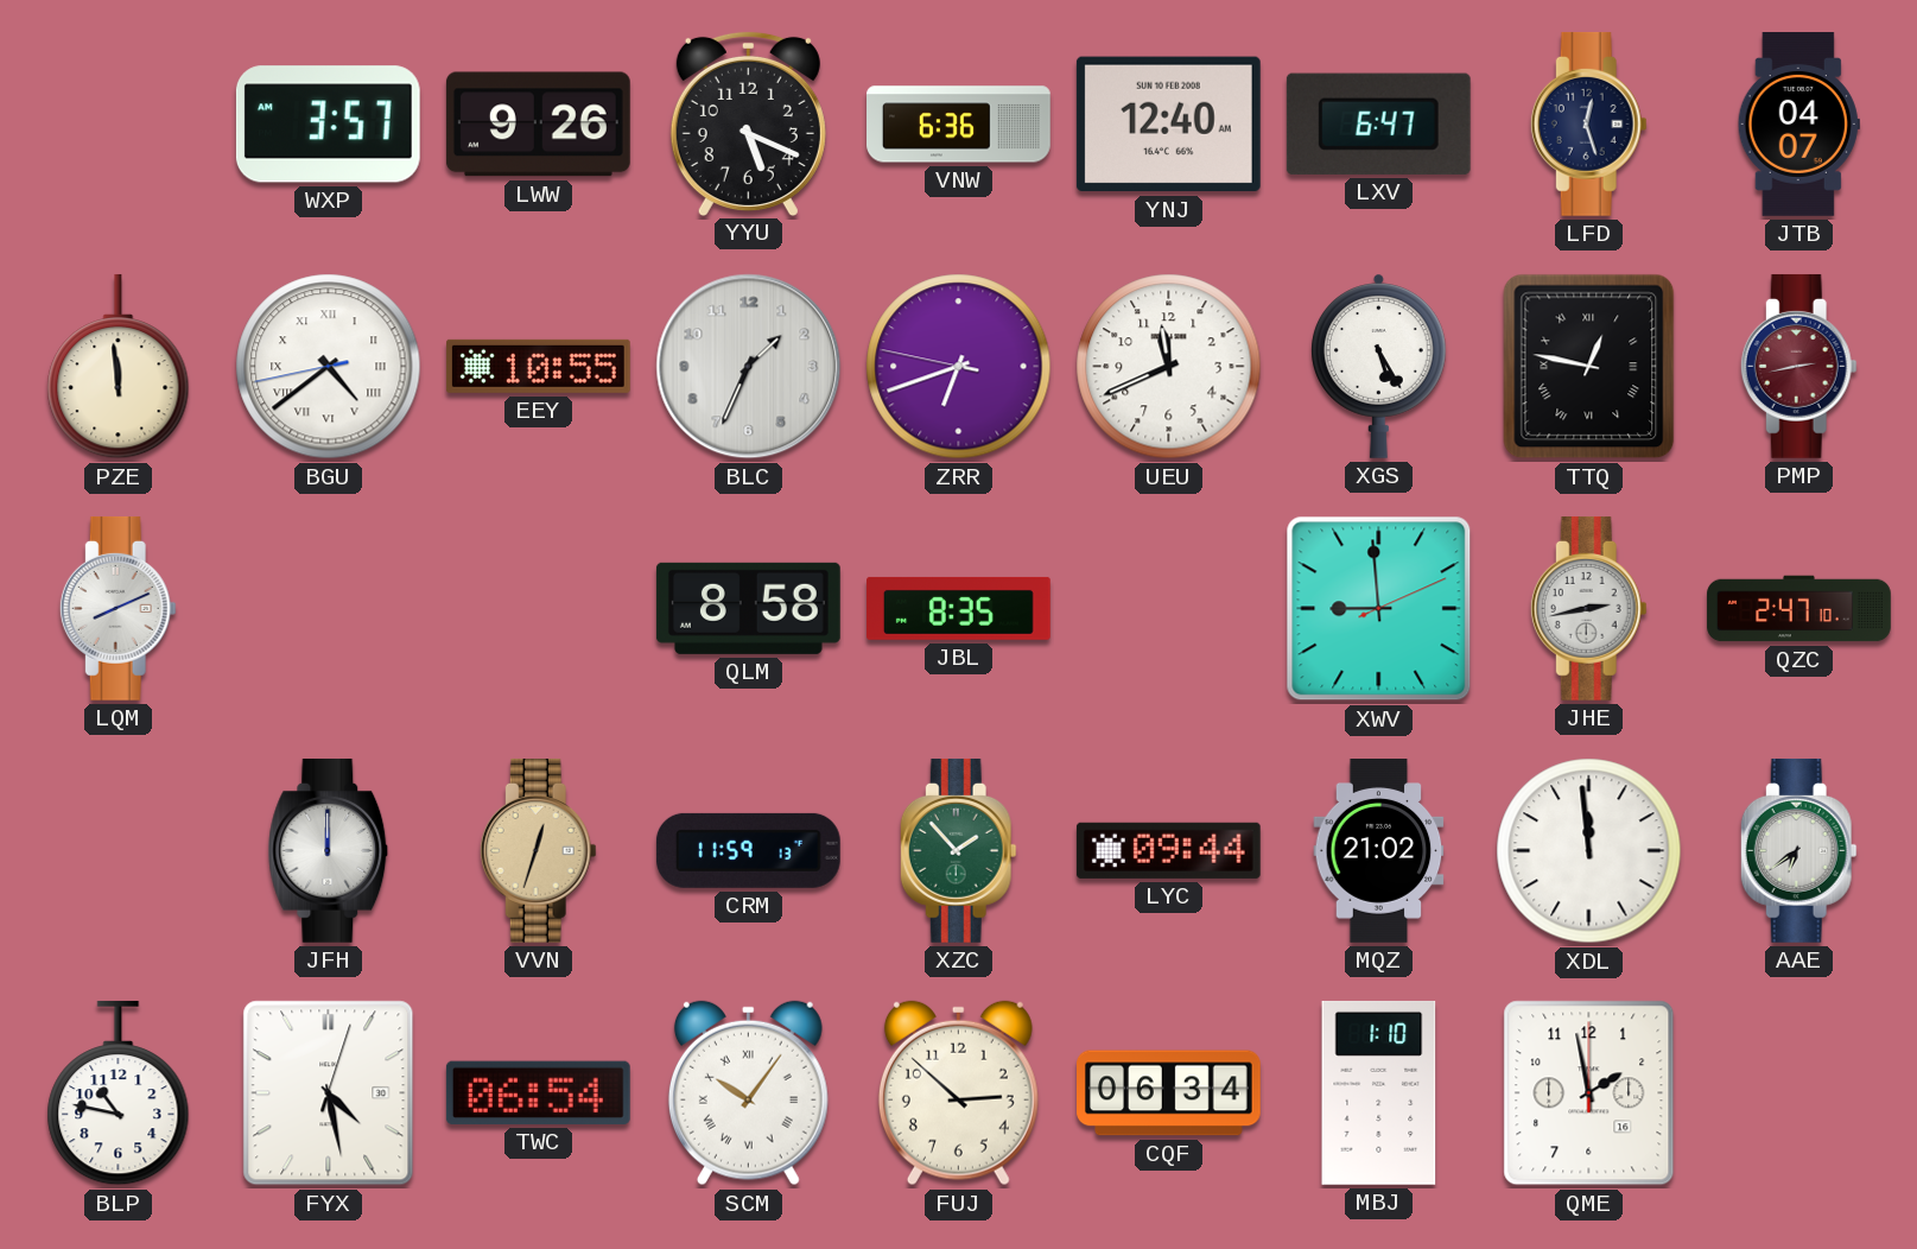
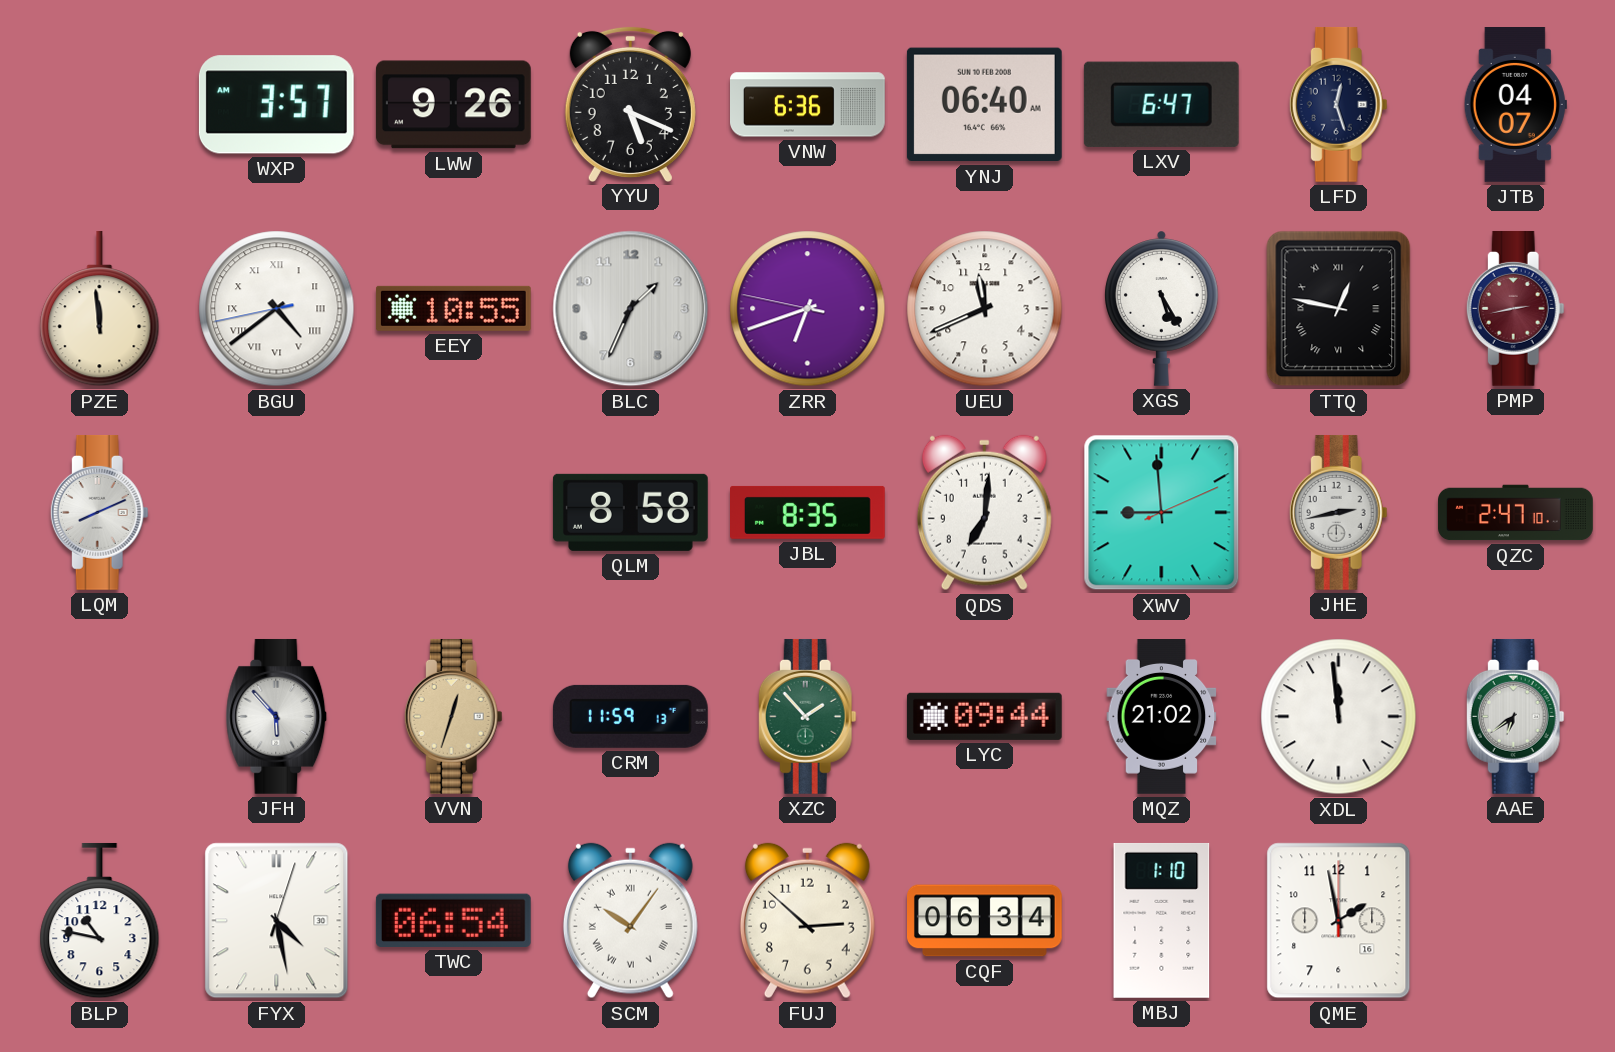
YNJ: 12:40 -> 06:40 (984, 105)
QDS: none -> 7:01 (984, 513)
JFH: 12:00 -> 5:53 (277, 716)
